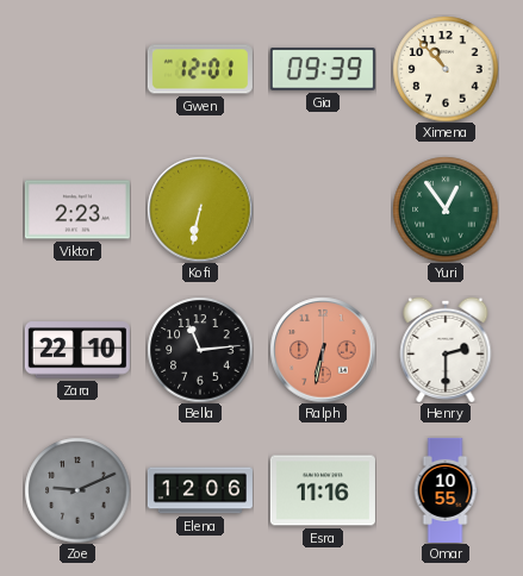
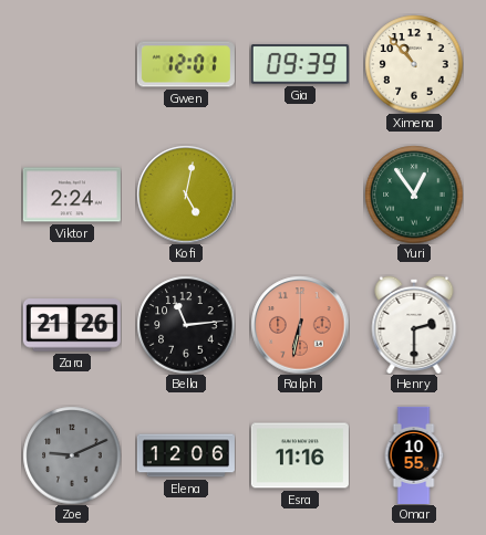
Viktor: 2:23 -> 2:24 (72, 195)
Kofi: 6:32 -> 5:02 (186, 195)
Zara: 22:10 -> 21:26 (72, 325)
